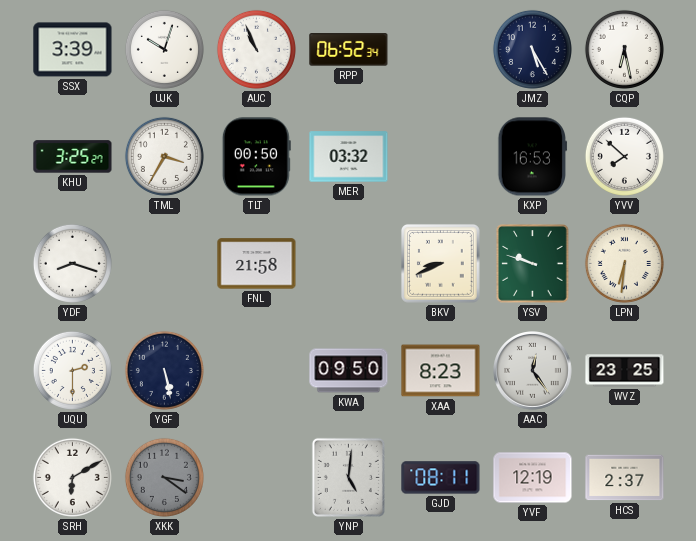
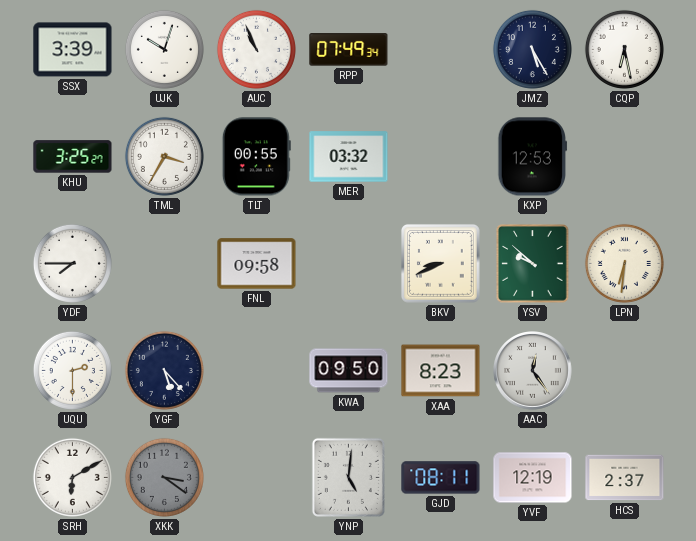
RPP: 06:52 -> 07:49 (349, 50)
TLT: 00:50 -> 00:55 (256, 157)
KXP: 16:53 -> 12:53 (533, 157)
YVV: 7:52 -> none (624, 156)
YDF: 8:18 -> 7:45 (72, 263)
FNL: 21:58 -> 09:58 (257, 264)
YSV: 9:48 -> 9:52 (533, 264)
YGF: 5:28 -> 5:23 (164, 370)
WVZ: 23:25 -> none (625, 371)
